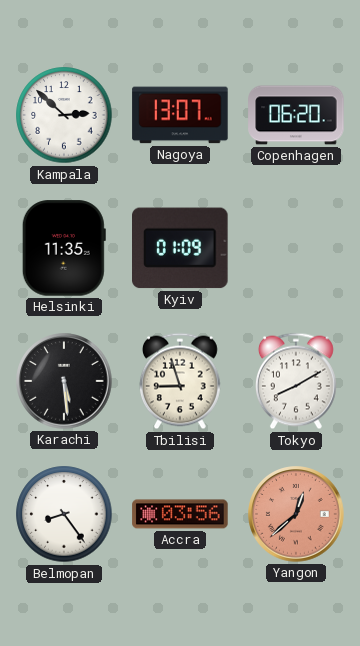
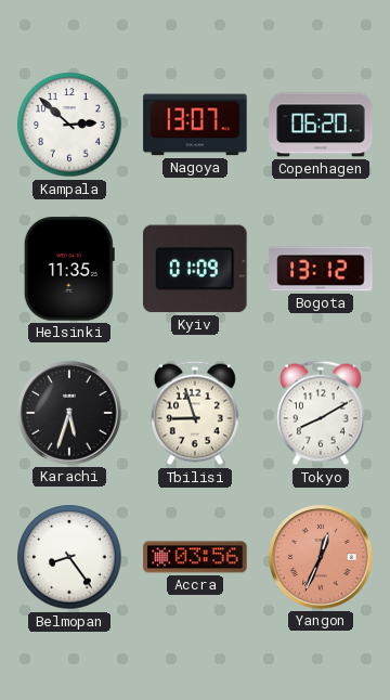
Bogota: none -> 13:12 (321, 269)
Karachi: 5:29 -> 5:33 (69, 413)
Yangon: 12:38 -> 12:34 (321, 557)
